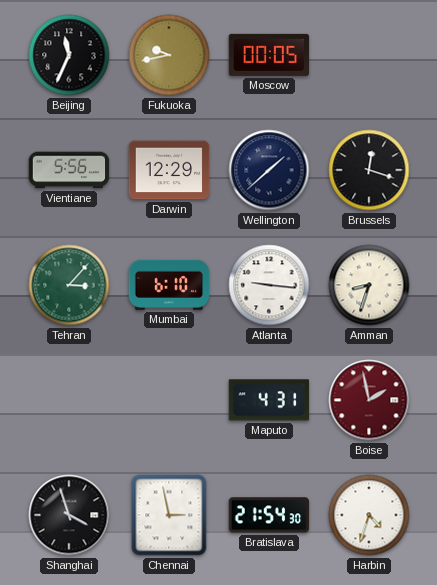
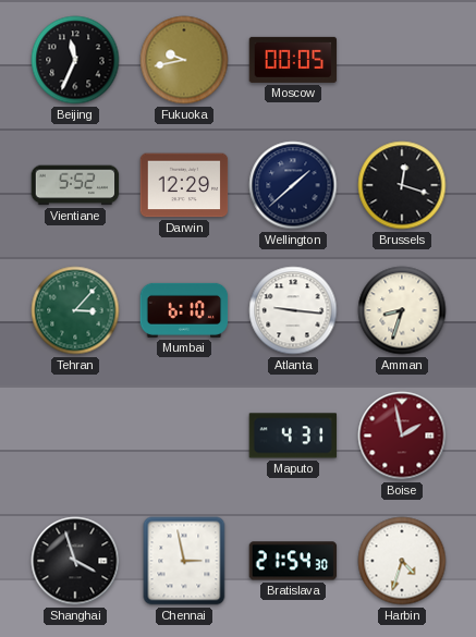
Vientiane: 5:56 -> 5:52 (75, 185)
